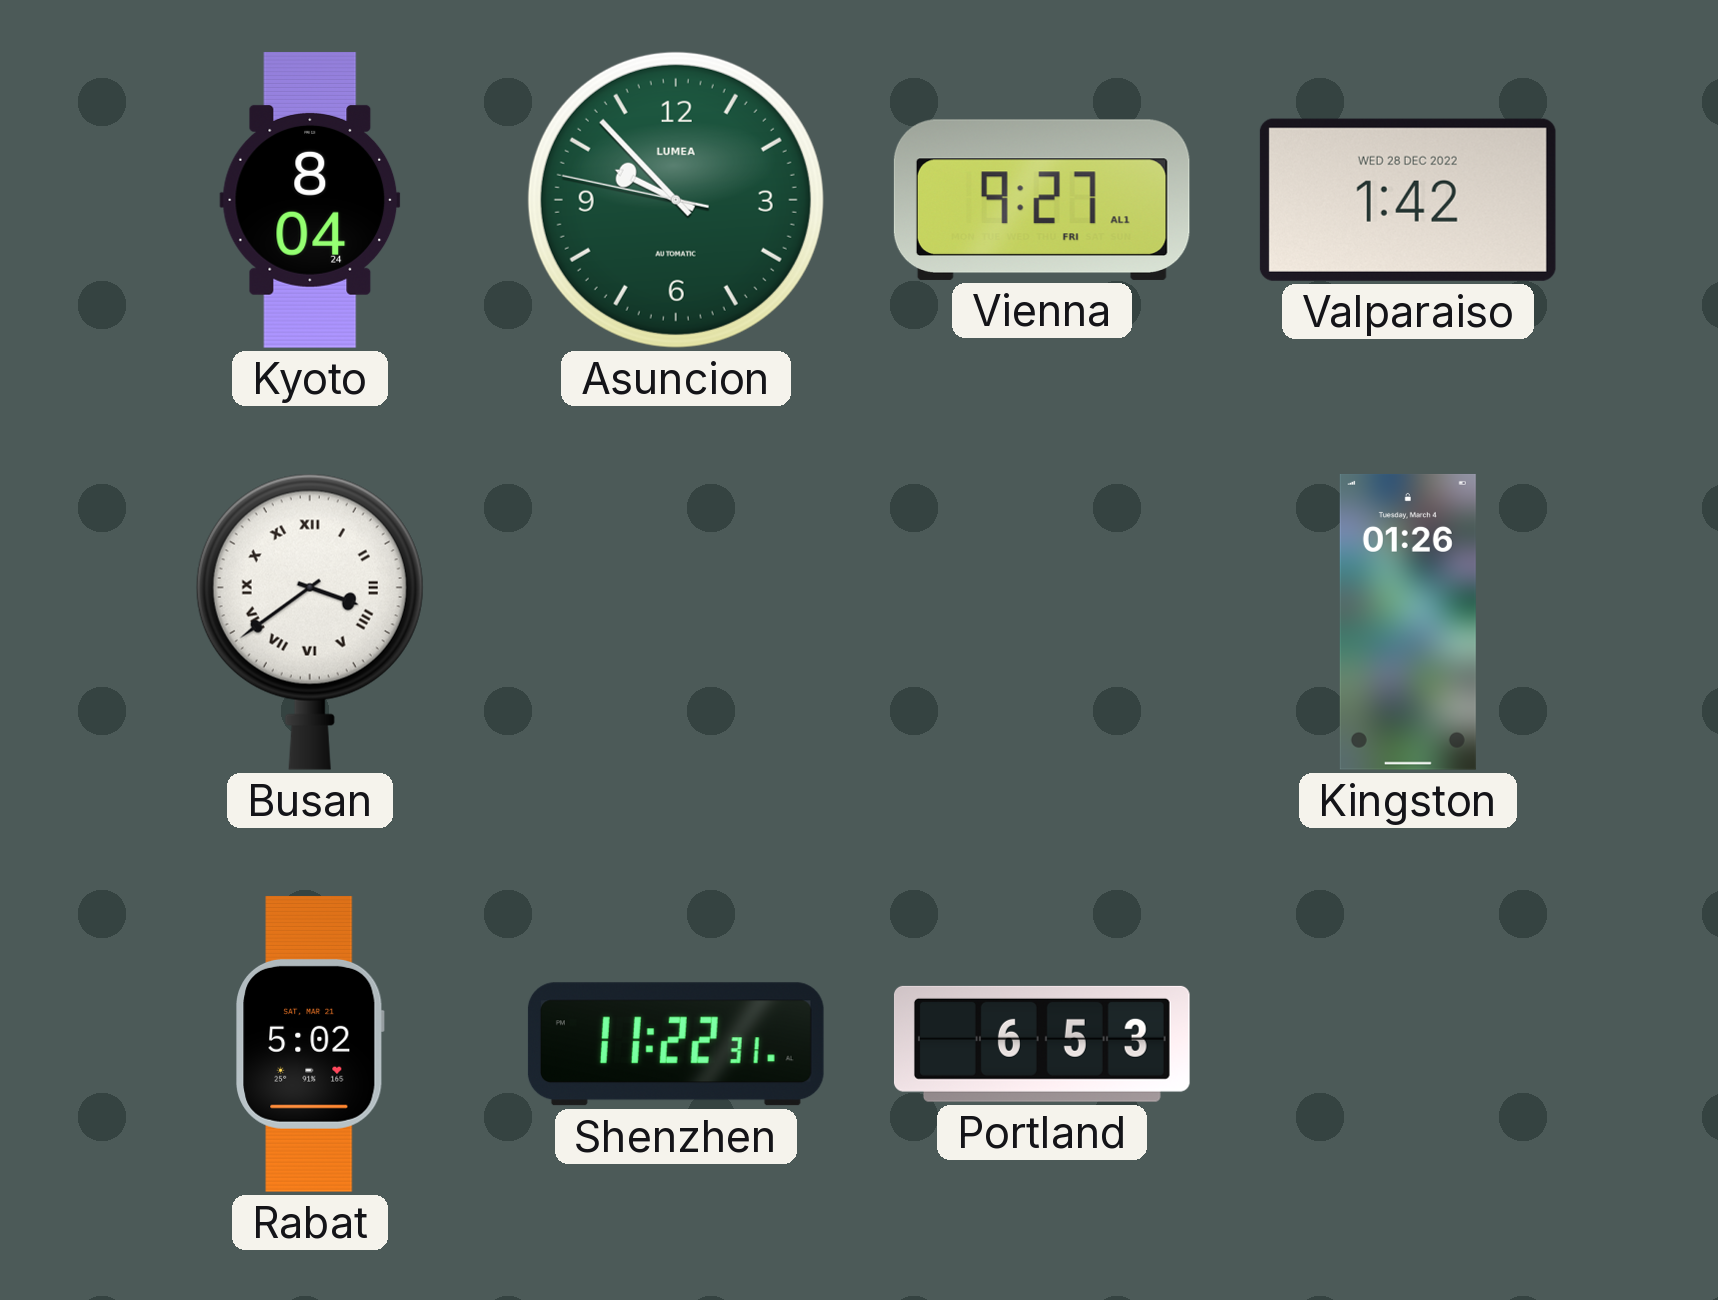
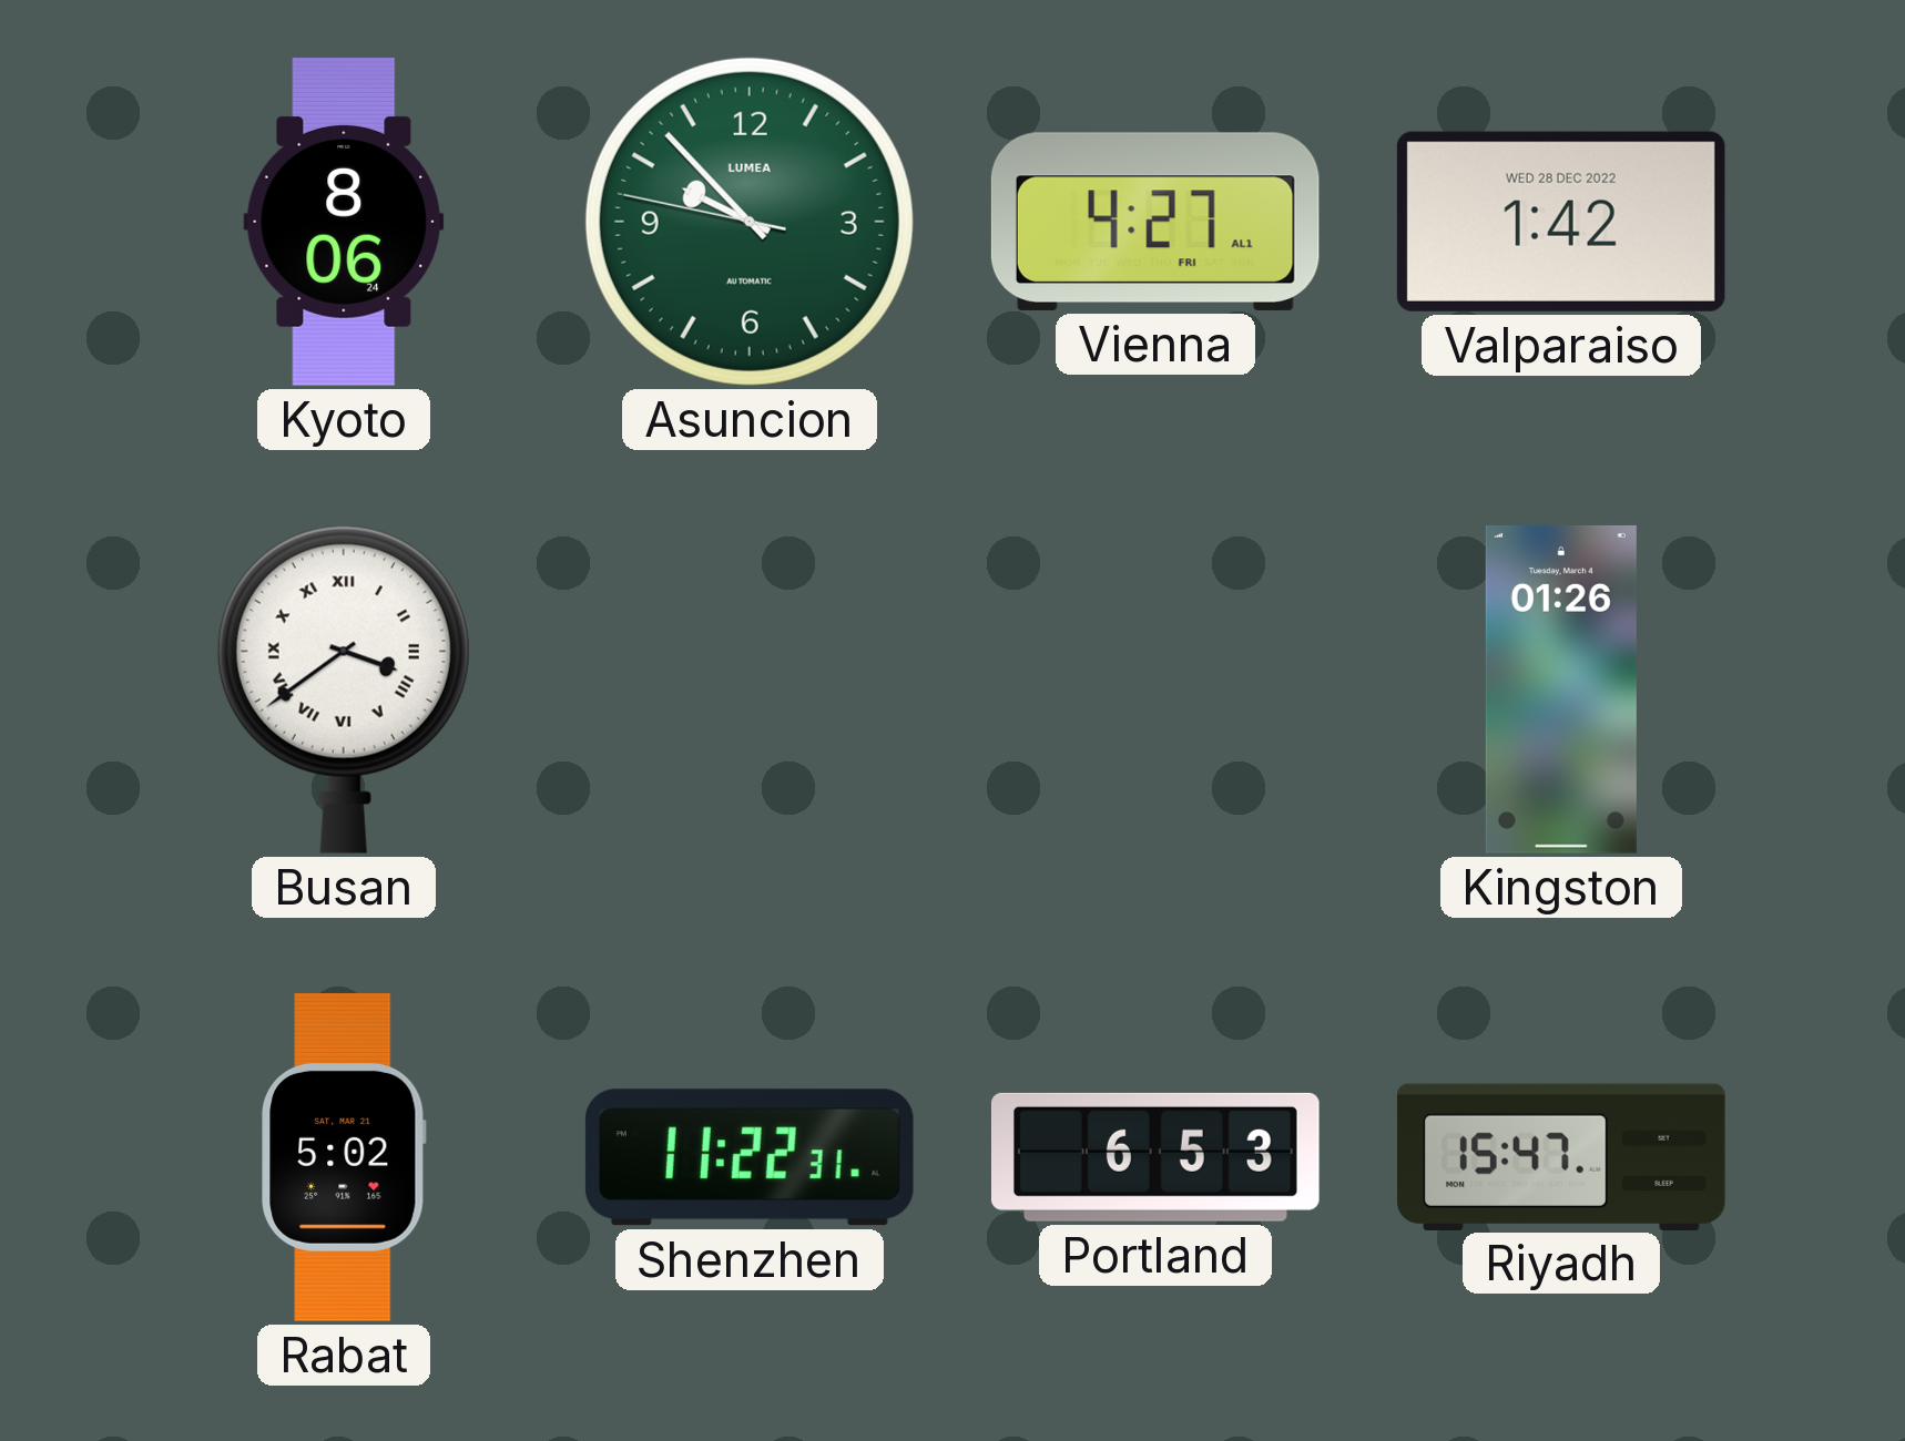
Kyoto: 8:04 -> 8:06 (344, 222)
Vienna: 9:27 -> 4:27 (1155, 222)
Riyadh: none -> 15:47 (1561, 1156)
